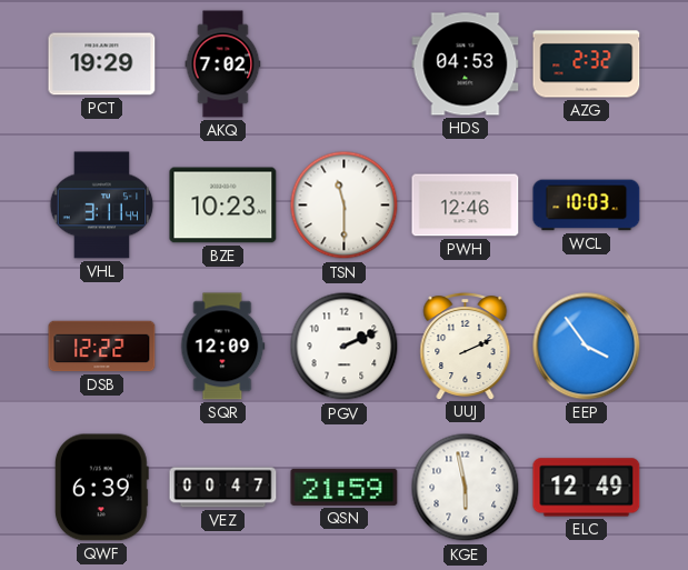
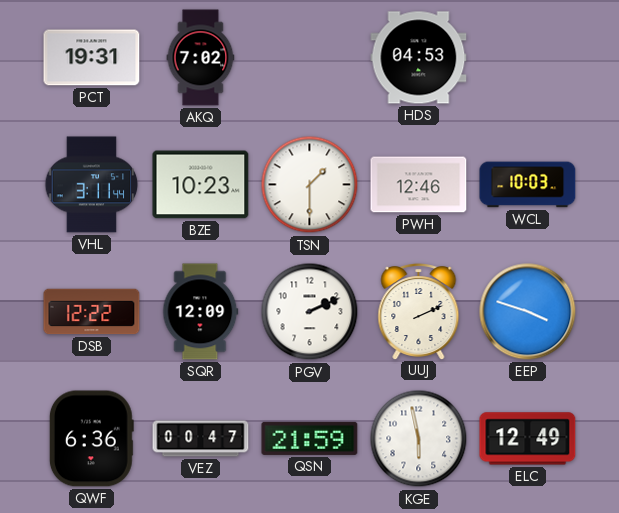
PCT: 19:29 -> 19:31 (92, 58)
AZG: 2:32 -> none (587, 64)
TSN: 11:30 -> 1:30 (310, 185)
EEP: 3:54 -> 3:48 (528, 312)
QWF: 6:39 -> 6:36 (91, 439)
